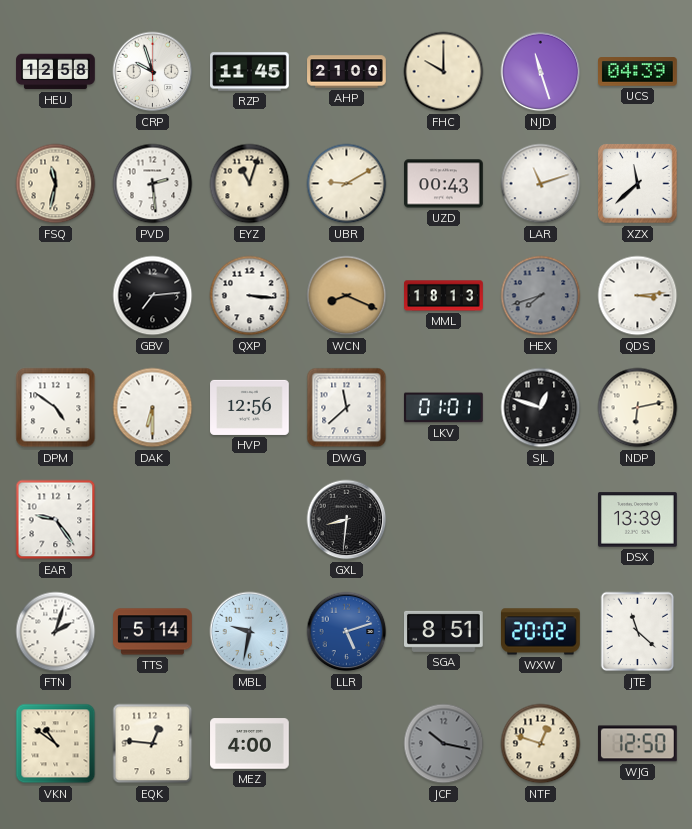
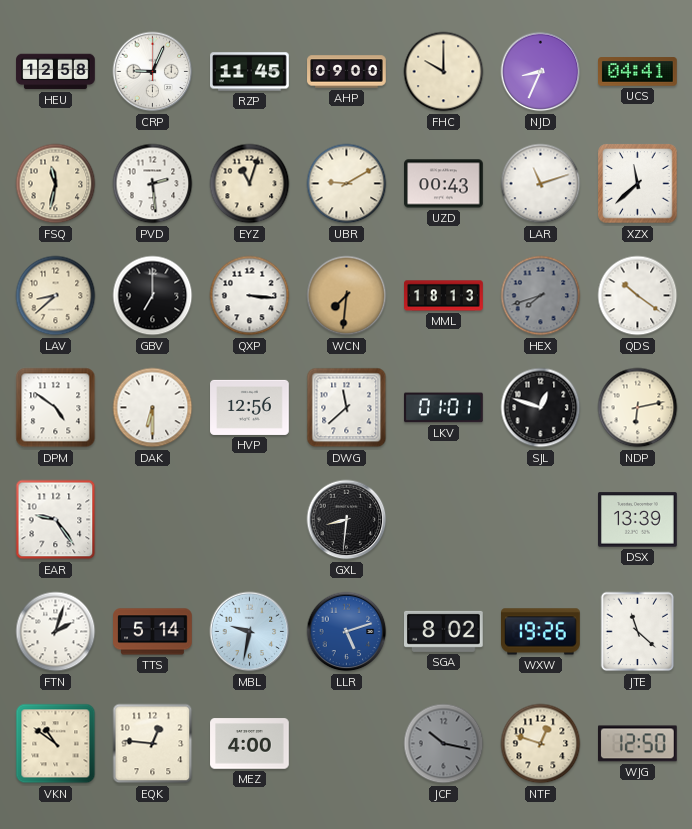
CRP: 9:57 -> 9:04 (153, 72)
AHP: 21:00 -> 09:00 (347, 72)
NJD: 11:27 -> 8:34 (541, 72)
UCS: 04:39 -> 04:41 (638, 72)
LAV: none -> 8:38 (56, 296)
GBV: 7:14 -> 7:00 (153, 296)
WCN: 8:19 -> 7:31 (347, 296)
QDS: 3:14 -> 10:21 (638, 296)
SGA: 8:51 -> 8:02 (444, 631)
WXW: 20:02 -> 19:26 (541, 632)
